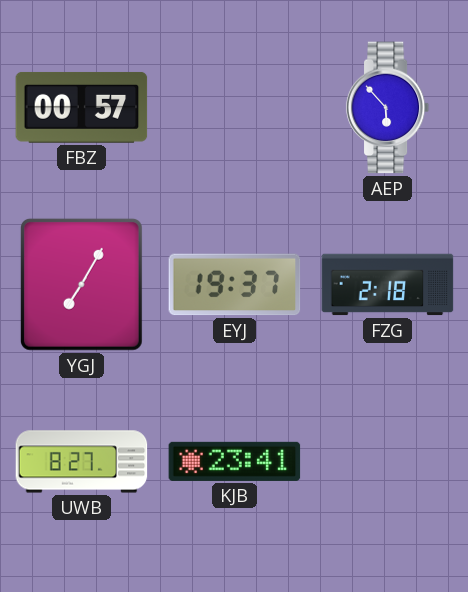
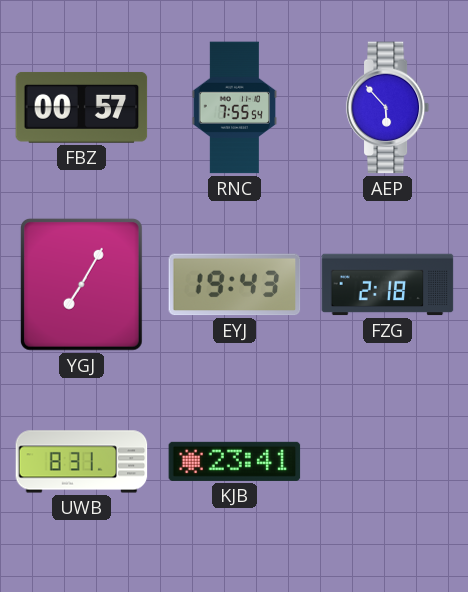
RNC: none -> 7:55 (235, 108)
EYJ: 19:37 -> 19:43 (235, 285)
UWB: 8:27 -> 8:31 (82, 462)
